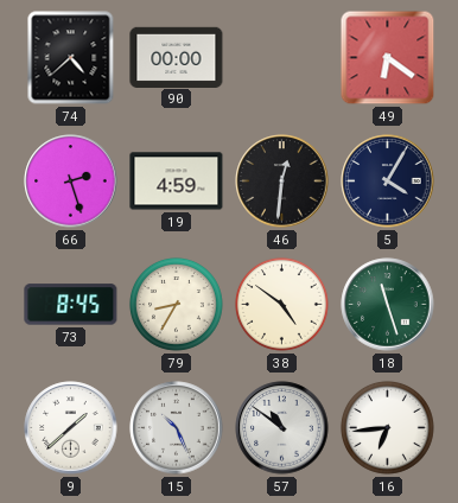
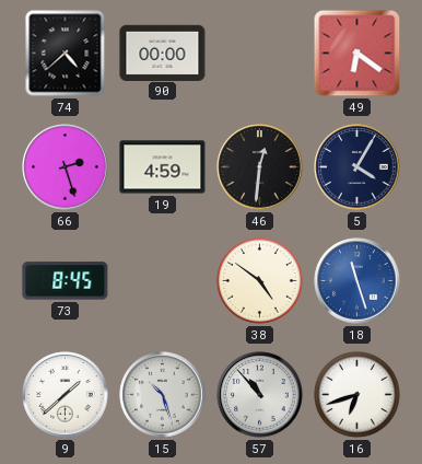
79: 8:35 -> none (176, 304)
18 dial: green -> blue (357, 281)
15: 10:26 -> 10:27 (163, 395)
57: 10:51 -> 10:53 (260, 395)
16: 6:44 -> 6:42 (356, 394)
